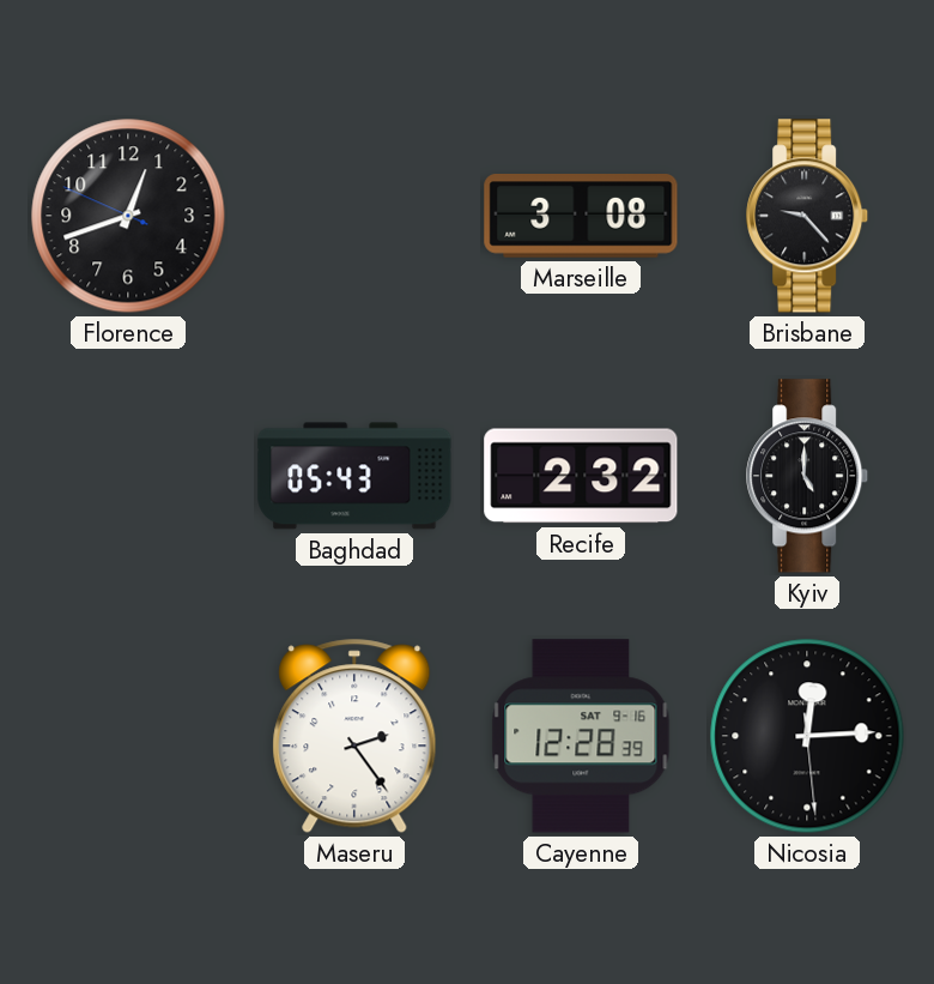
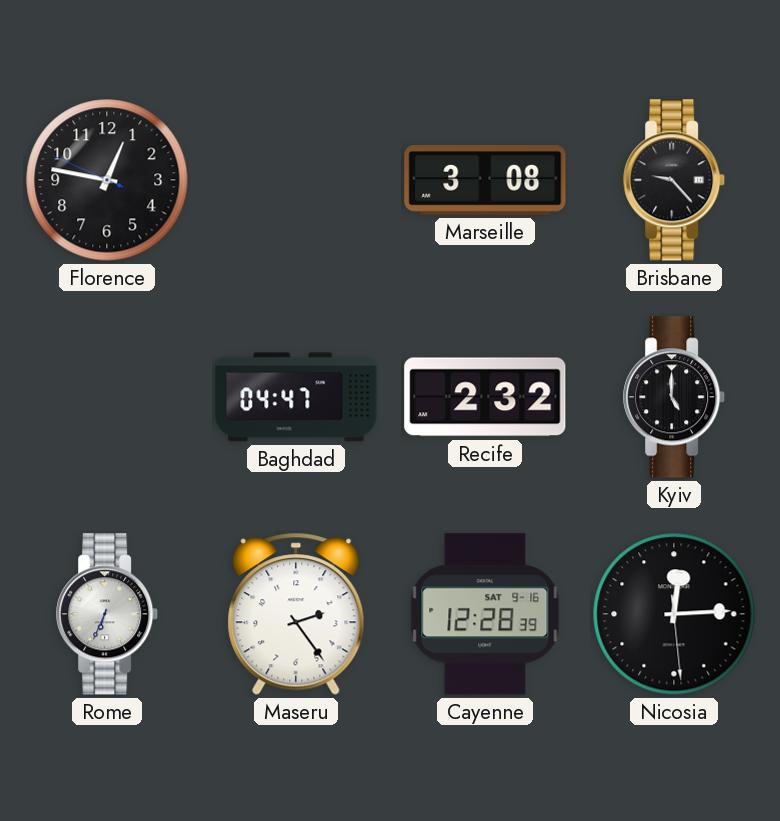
Florence: 12:41 -> 12:46 (107, 180)
Baghdad: 05:43 -> 04:47 (296, 397)
Rome: none -> 6:34 (108, 614)
